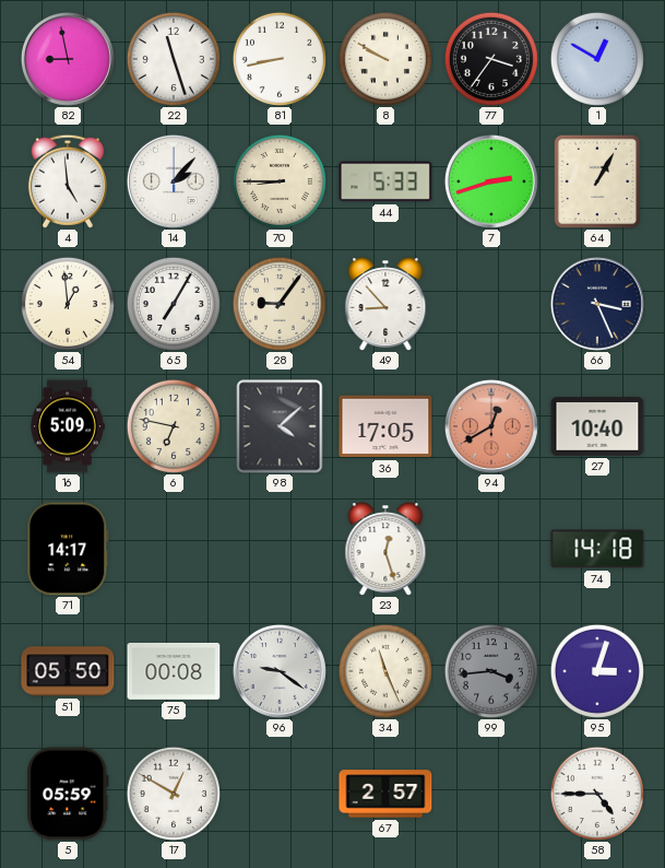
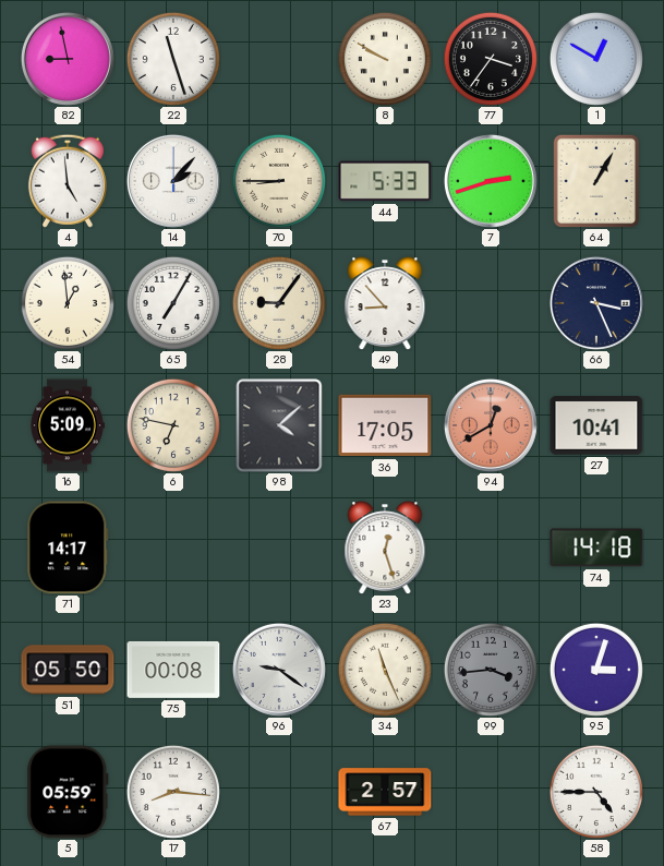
81: 8:43 -> none (280, 59)
27: 10:40 -> 10:41 (596, 425)
17: 12:50 -> 8:16 (173, 792)
